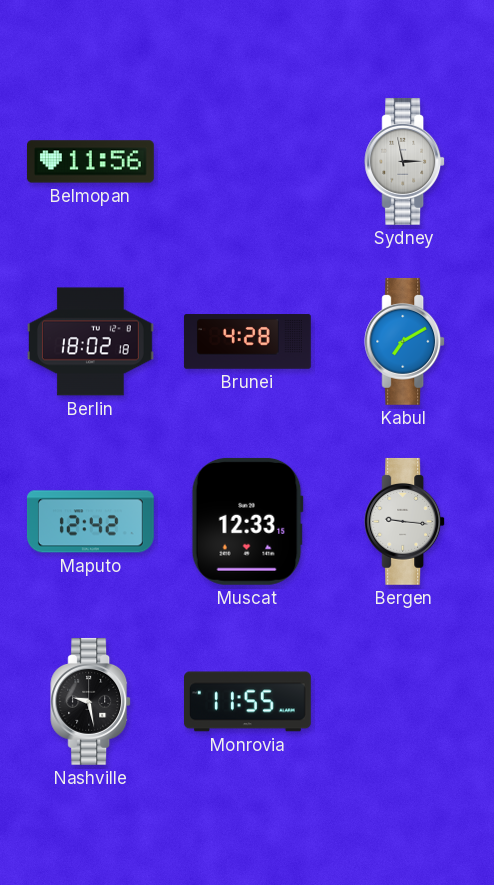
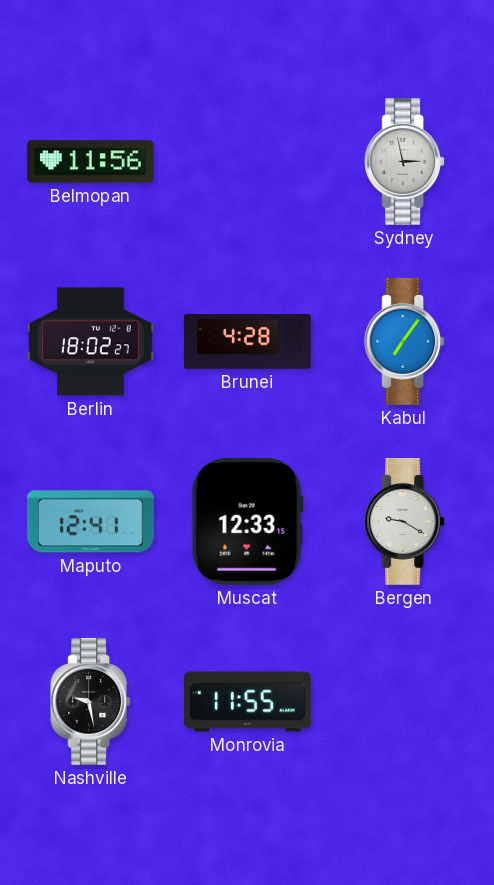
Berlin: 18:02:18 -> 18:02:27 (91, 342)
Kabul: 7:10 -> 7:06 (405, 341)
Maputo: 12:42 -> 12:41 (90, 522)
Bergen: 9:16 -> 9:20 (405, 521)
